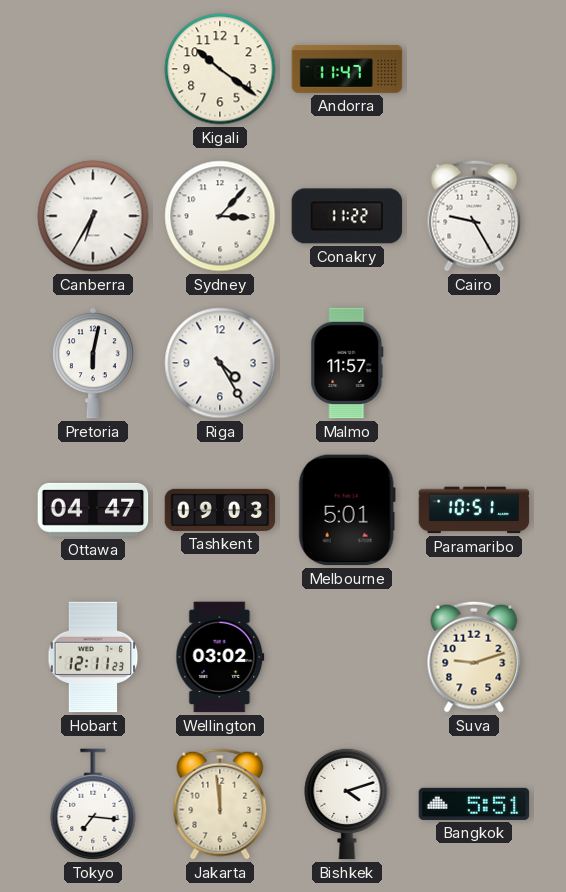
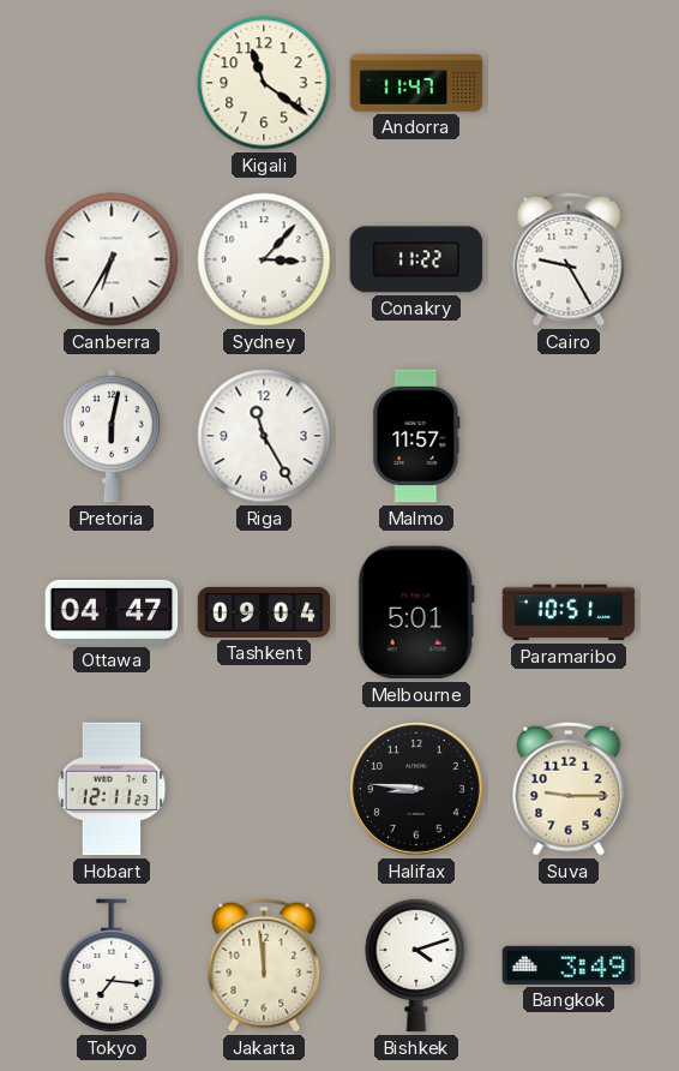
Kigali: 10:21 -> 11:21 (264, 83)
Riga: 4:25 -> 11:25 (264, 436)
Tashkent: 09:03 -> 09:04 (264, 612)
Wellington: 03:02 -> none (220, 657)
Halifax: none -> 8:46 (417, 790)
Suva: 9:12 -> 9:15 (569, 789)
Bangkok: 5:51 -> 3:49 (569, 965)
